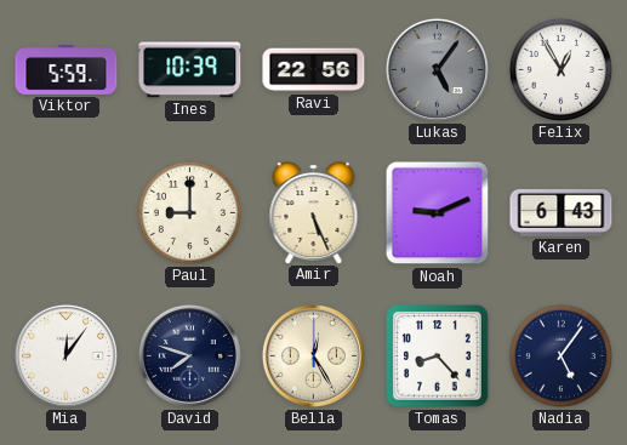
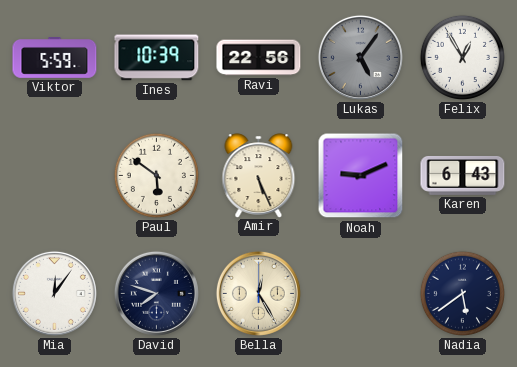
Paul: 9:00 -> 5:51 (156, 175)
Tomas: 8:23 -> none (438, 356)
Nadia: 5:06 -> 5:39 (462, 293)
